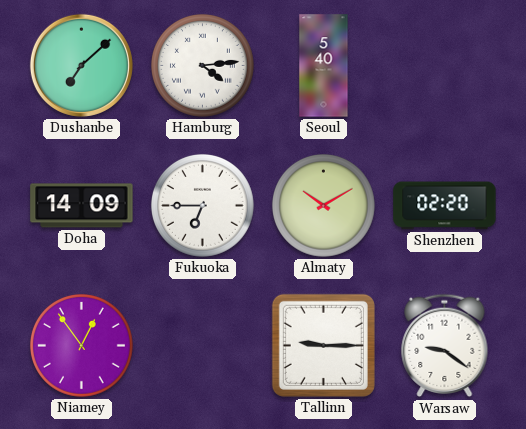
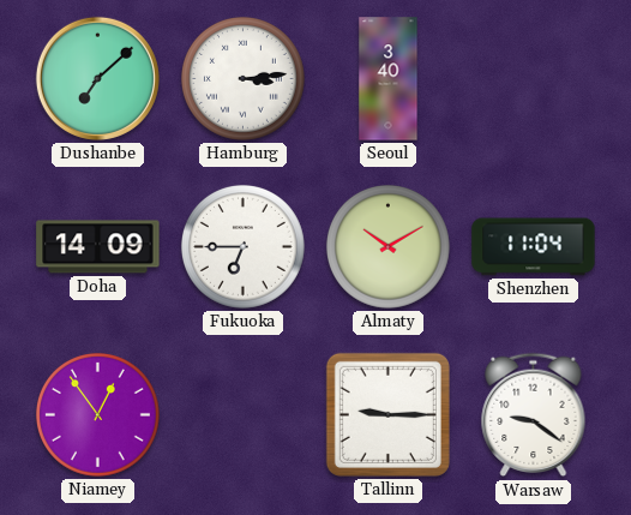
Hamburg: 4:14 -> 3:14 (242, 78)
Seoul: 5:40 -> 3:40 (389, 79)
Shenzhen: 02:20 -> 11:04 (534, 247)
